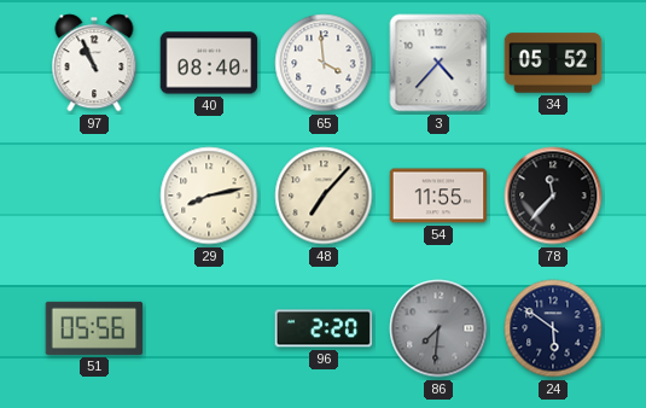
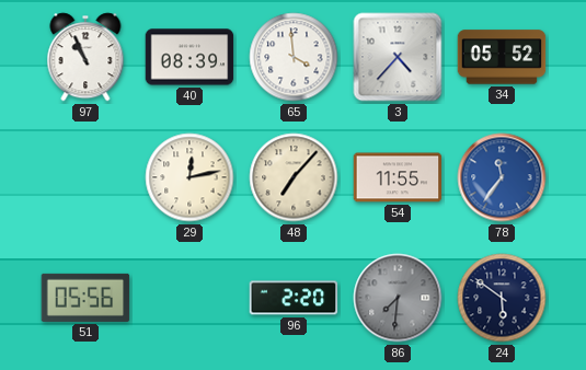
40: 08:40 -> 08:39 (189, 57)
29: 8:13 -> 12:13 (189, 177)
78: 11:37 -> 11:36 (502, 177)
78 dial: black -> blue (502, 177)
